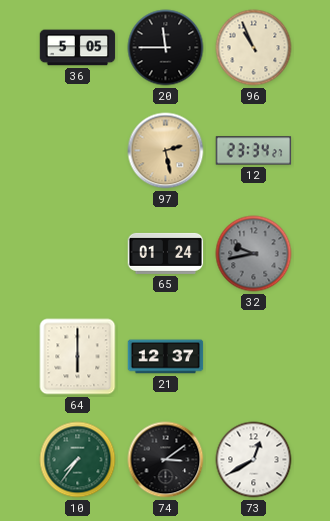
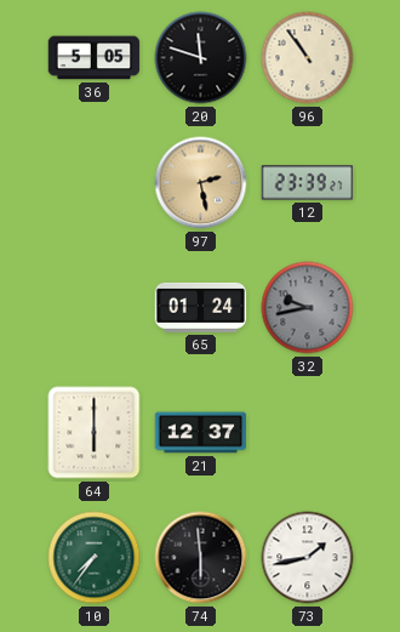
20: 11:45 -> 11:48 (201, 58)
96: 10:56 -> 10:54 (308, 58)
12: 23:34 -> 23:39 (308, 183)
74: 3:09 -> 5:59 (201, 558)
73: 12:40 -> 1:43 (308, 558)
